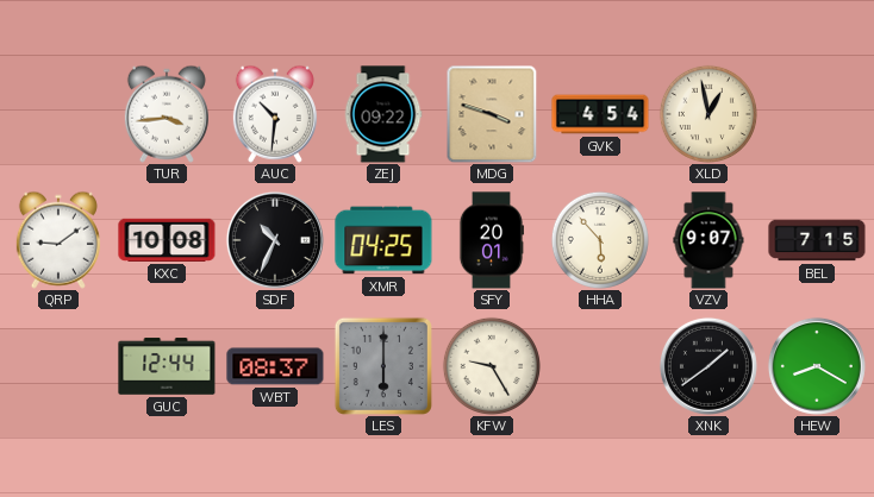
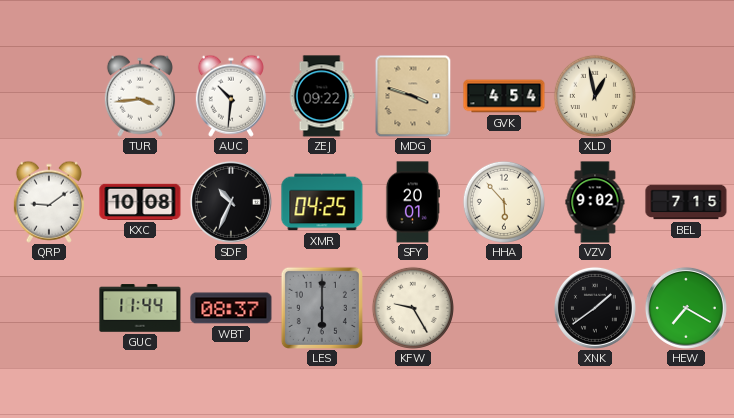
VZV: 9:07 -> 9:02 (595, 202)
GUC: 12:44 -> 11:44 (140, 308)
HEW: 8:20 -> 7:20 (686, 308)
